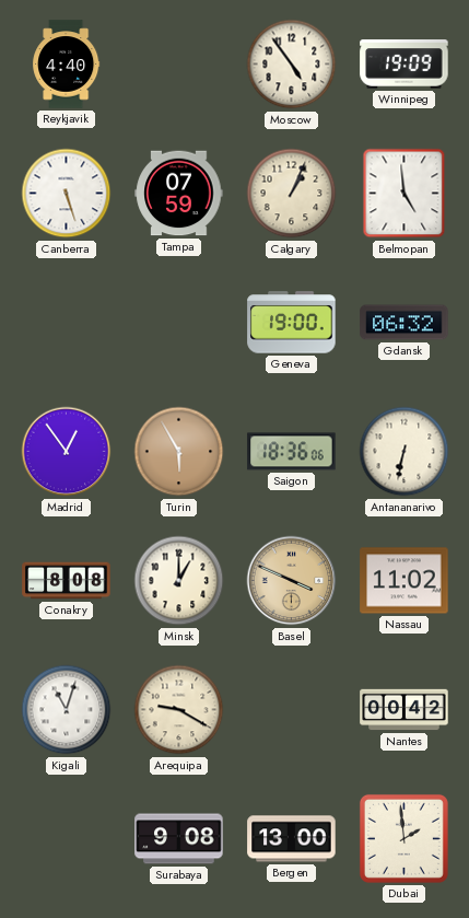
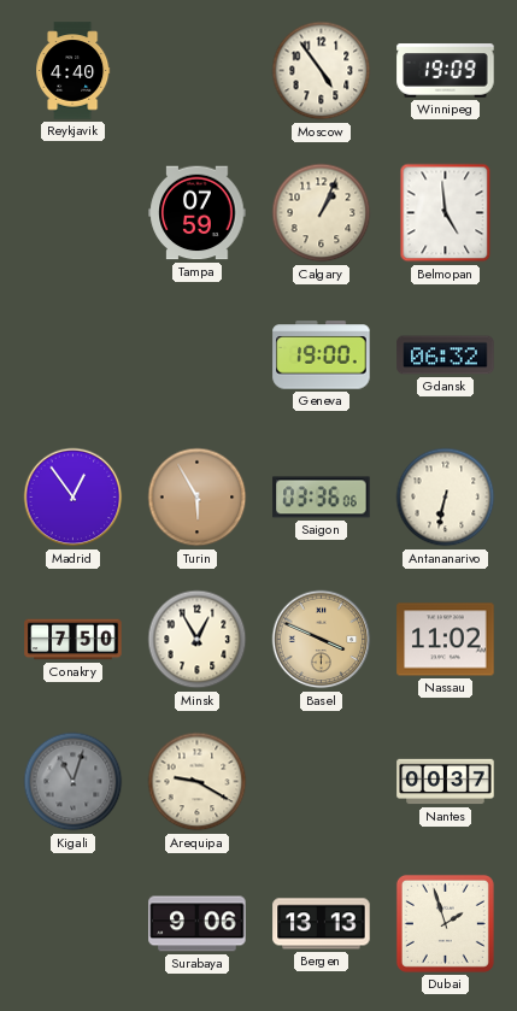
Canberra: 5:27 -> none (67, 194)
Saigon: 18:36 -> 03:36 (322, 498)
Conakry: 8:08 -> 7:50 (74, 640)
Minsk: 1:00 -> 12:55 (198, 640)
Kigali dial: white -> grey (74, 782)
Nantes: 00:42 -> 00:37 (446, 782)
Surabaya: 9:08 -> 9:06 (198, 924)
Bergen: 13:00 -> 13:13 (322, 924)
Dubai: 1:59 -> 1:57 (445, 923)
